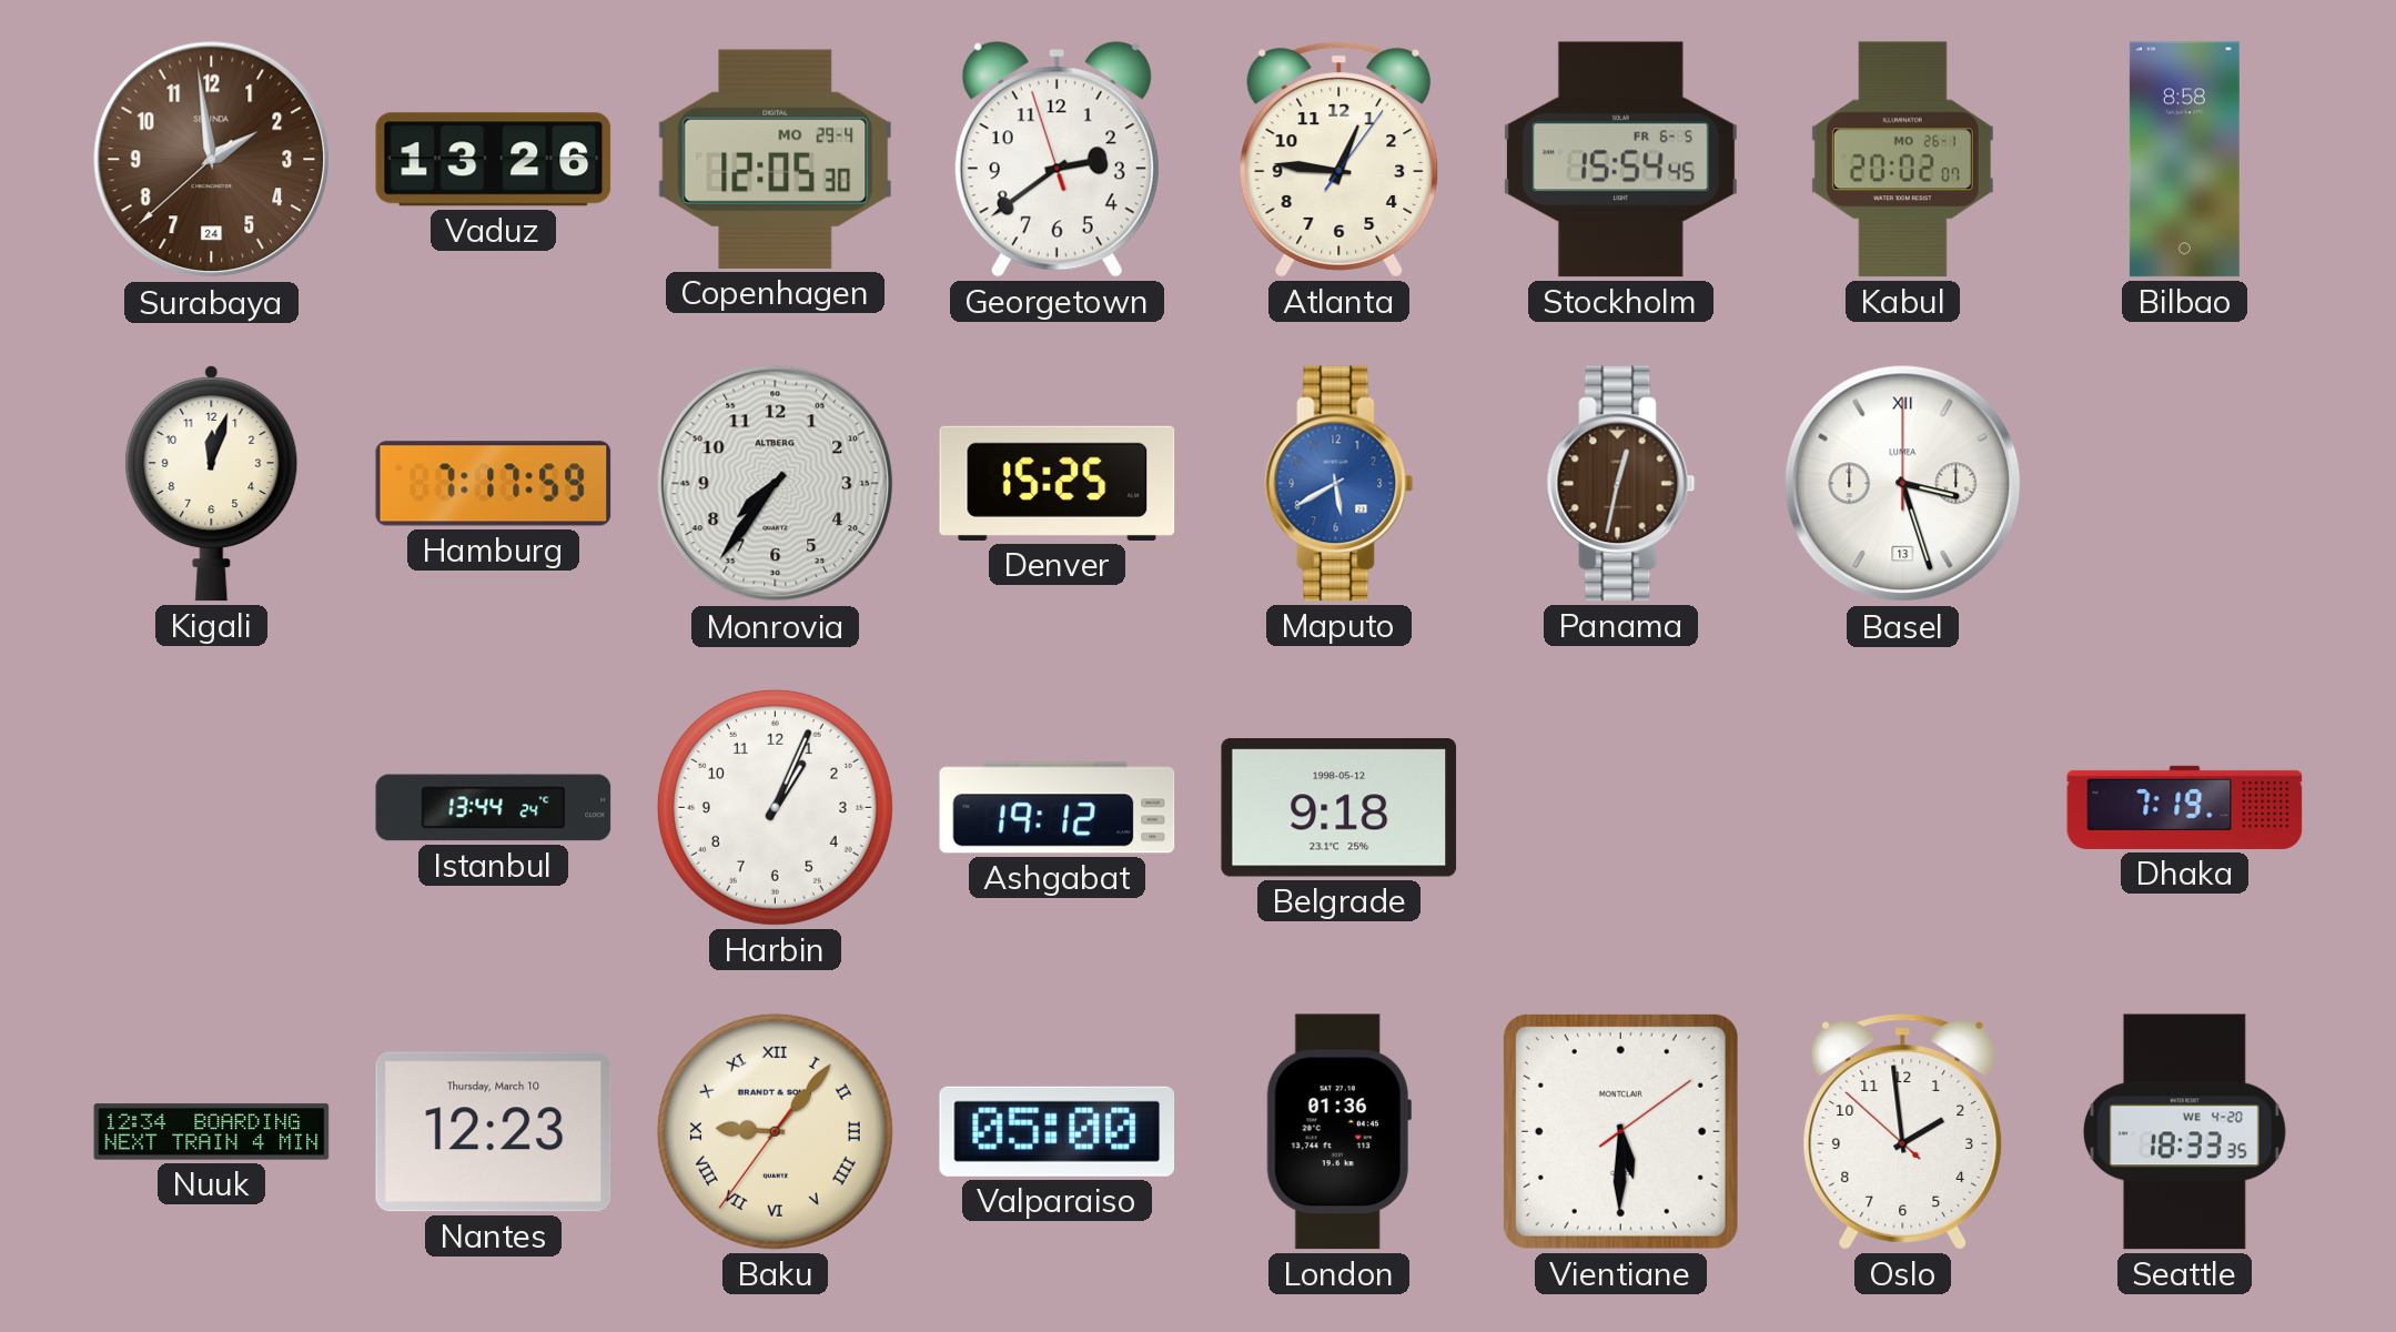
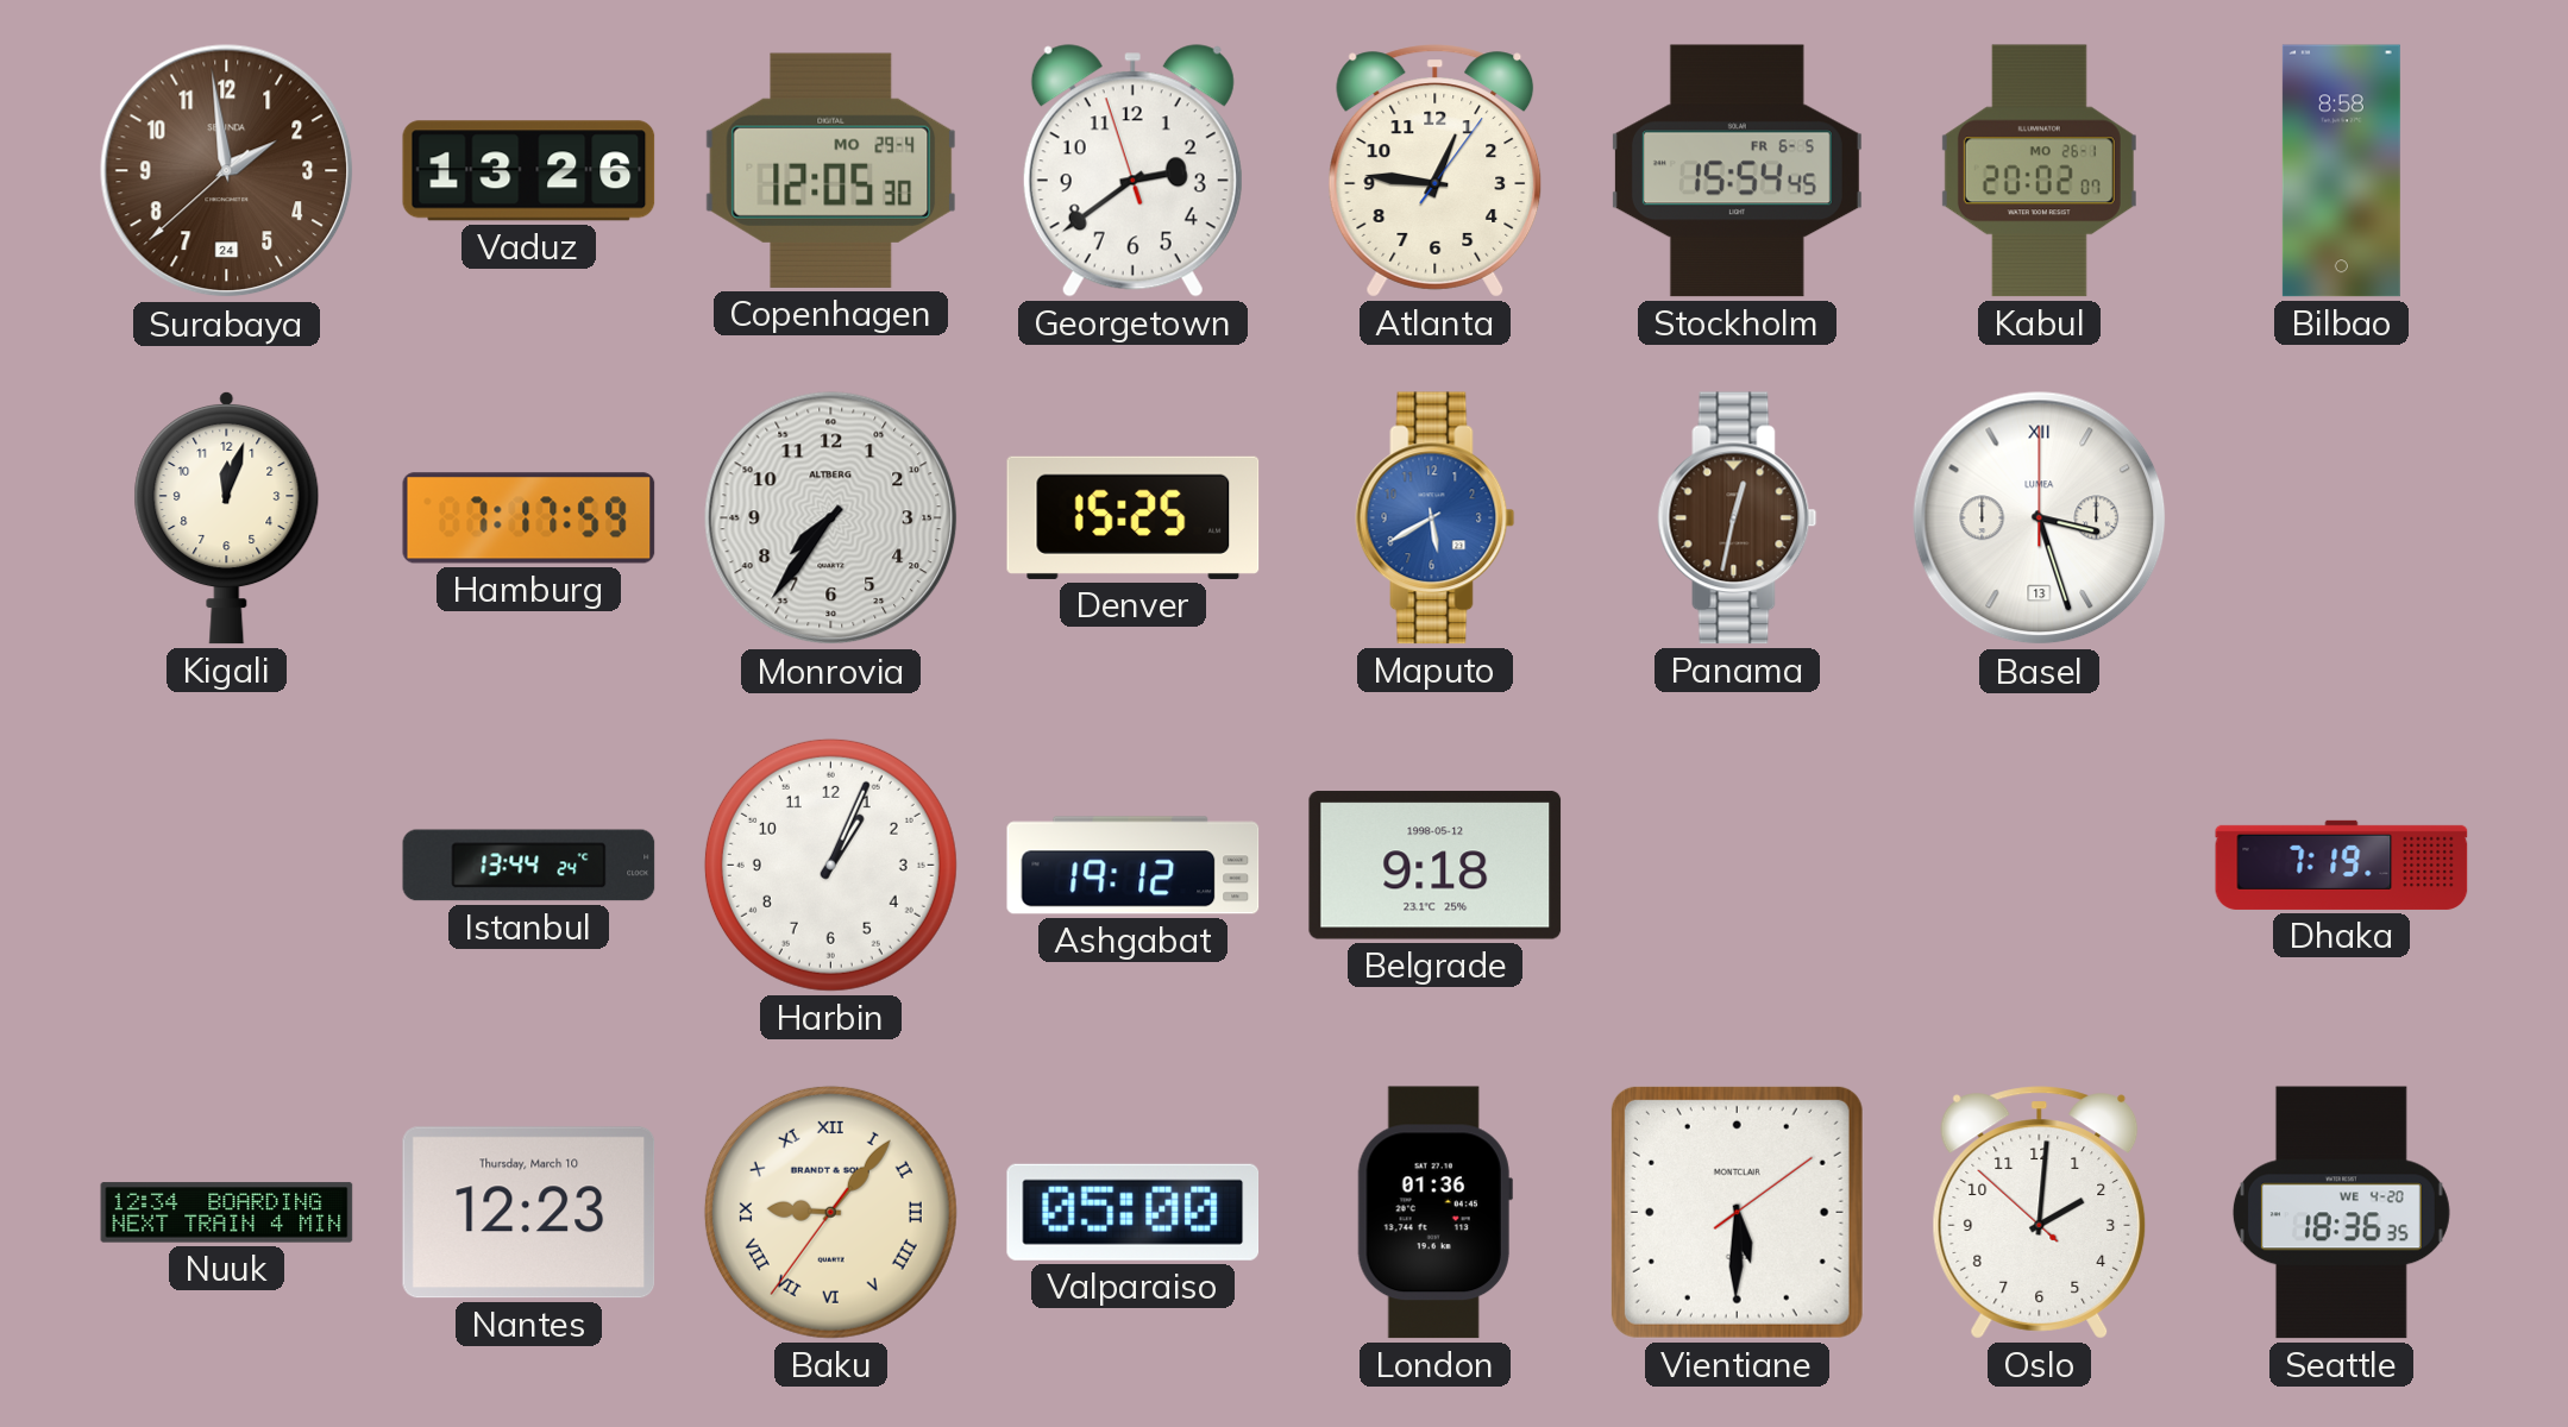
Oslo: 1:58 -> 2:00 (2040, 1213)
Seattle: 18:33 -> 18:36 (2341, 1213)
